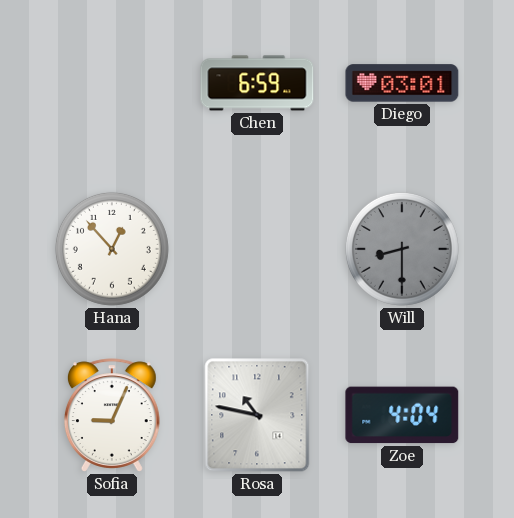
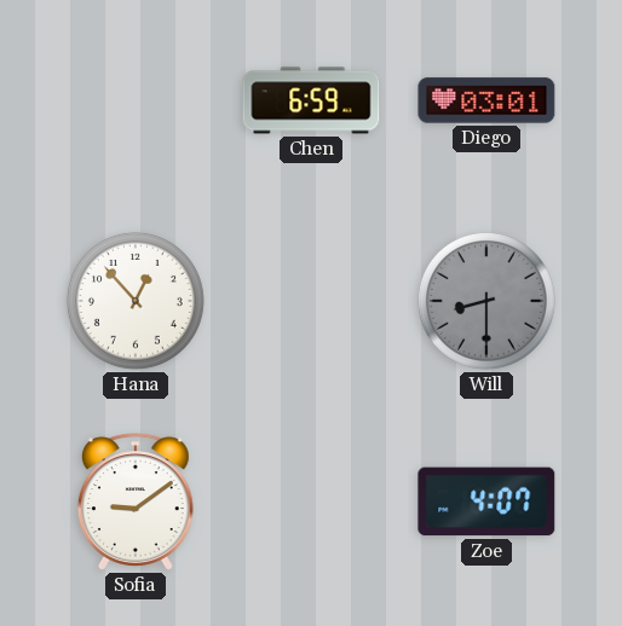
Sofia: 9:04 -> 9:09 (136, 502)
Rosa: 10:47 -> none (257, 415)
Zoe: 4:04 -> 4:07 (486, 502)
